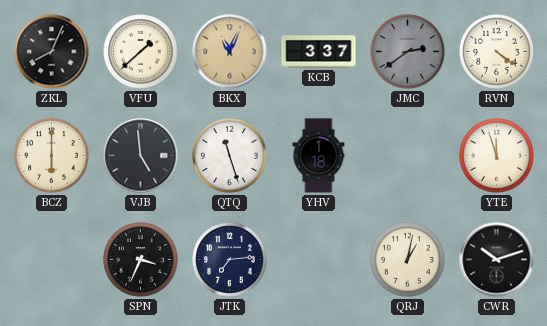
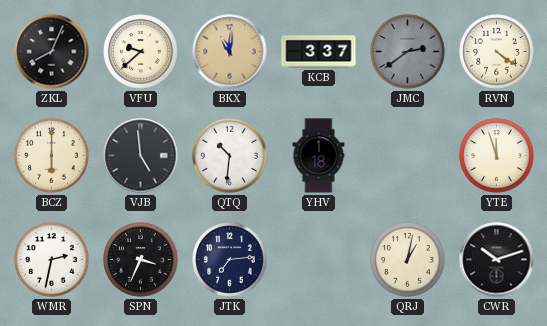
VFU: 1:38 -> 9:38 (141, 52)
BKX: 11:04 -> 11:01 (230, 52)
QTQ: 11:27 -> 10:31 (230, 156)
WMR: none -> 2:32 (52, 260)
